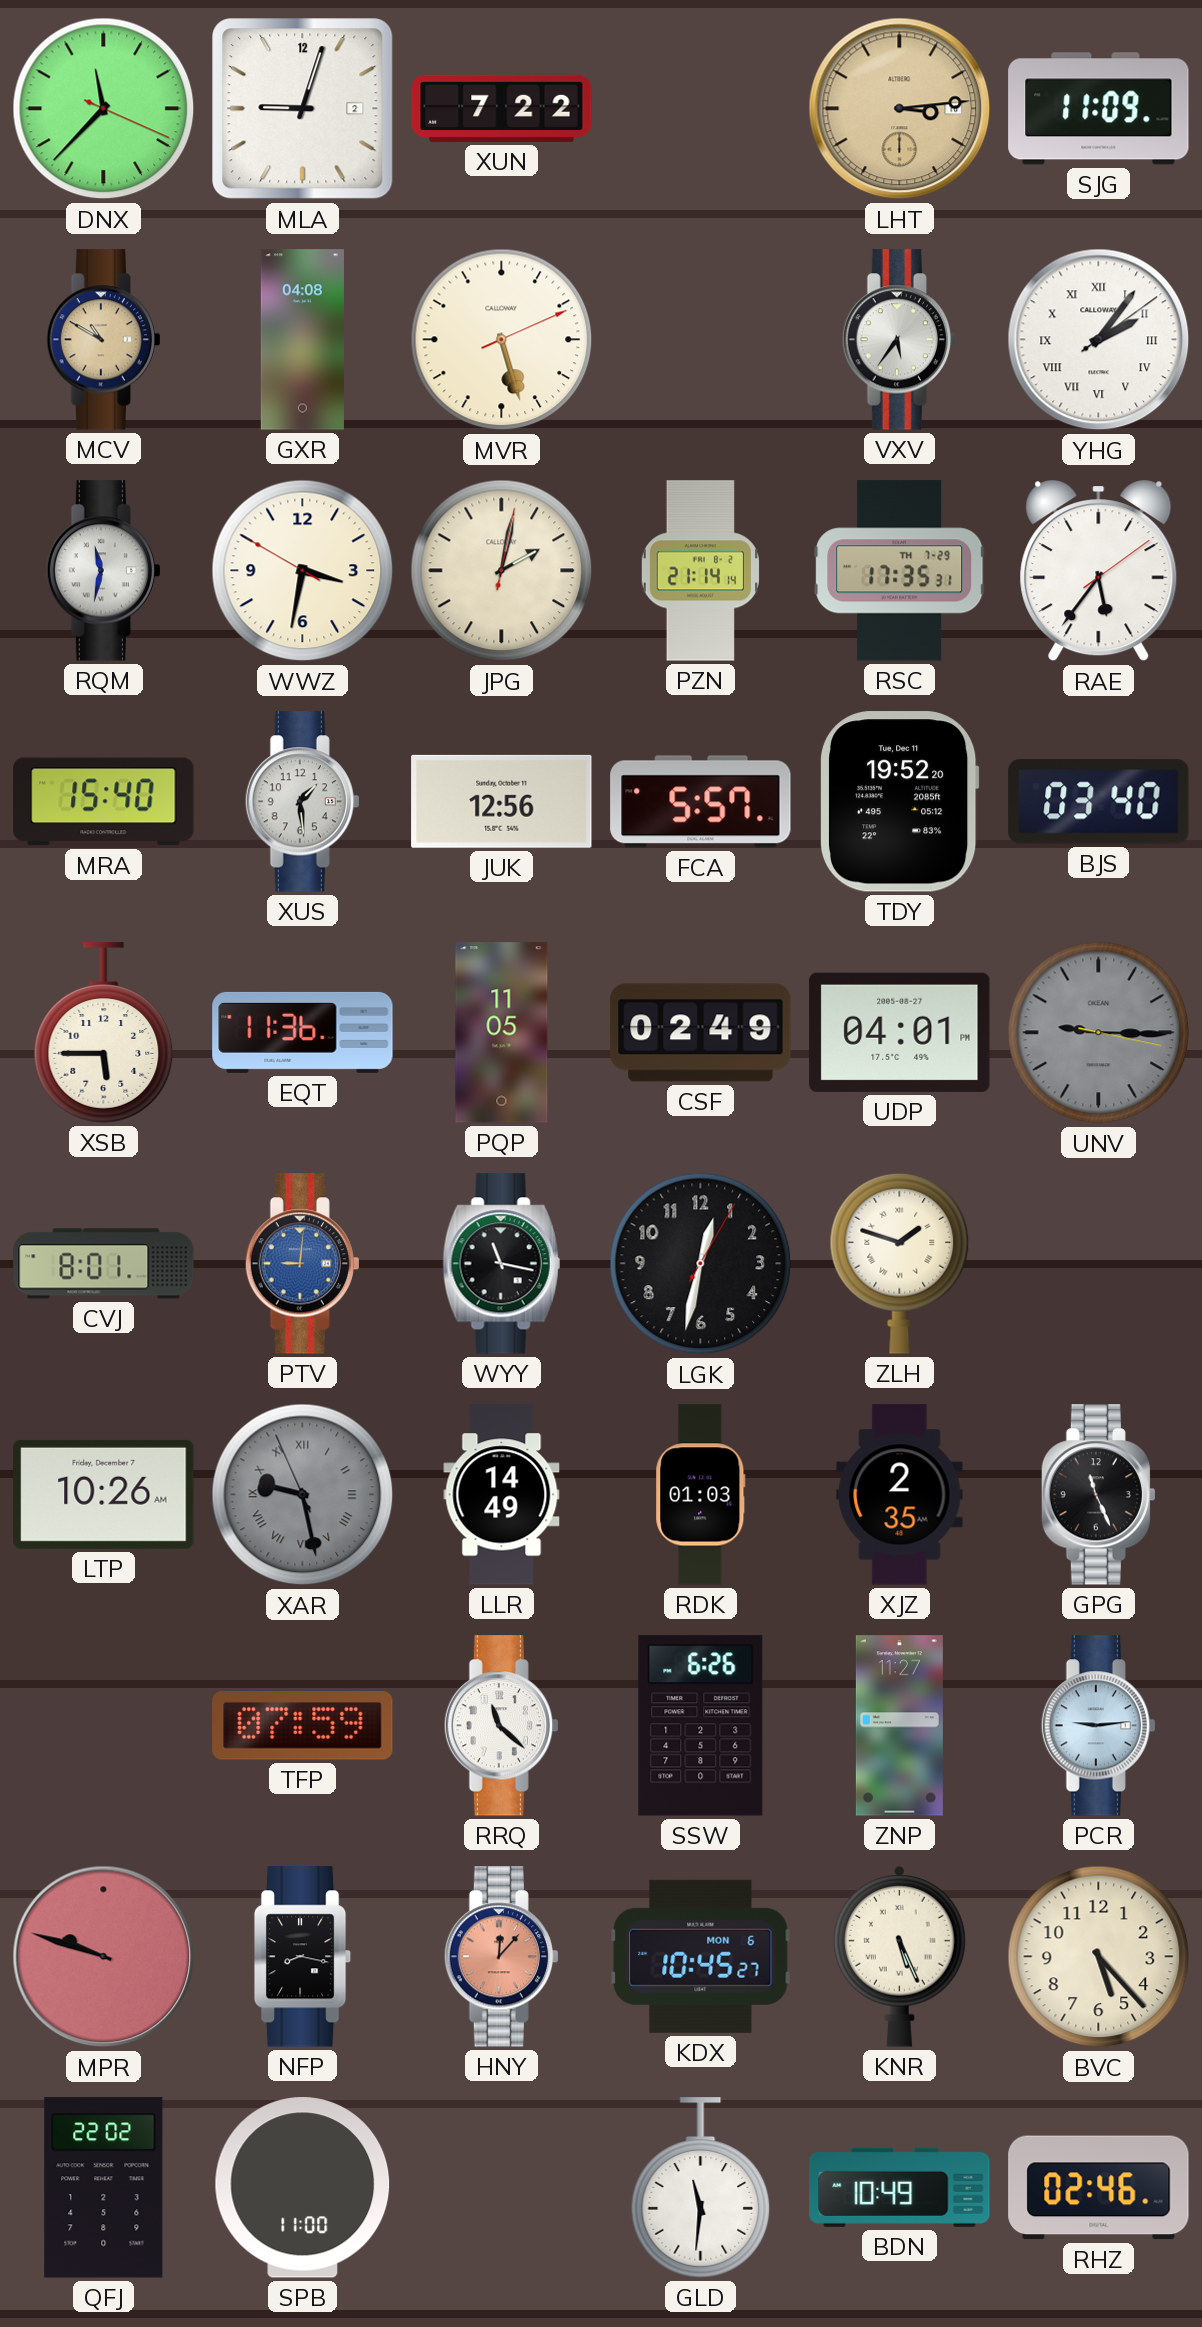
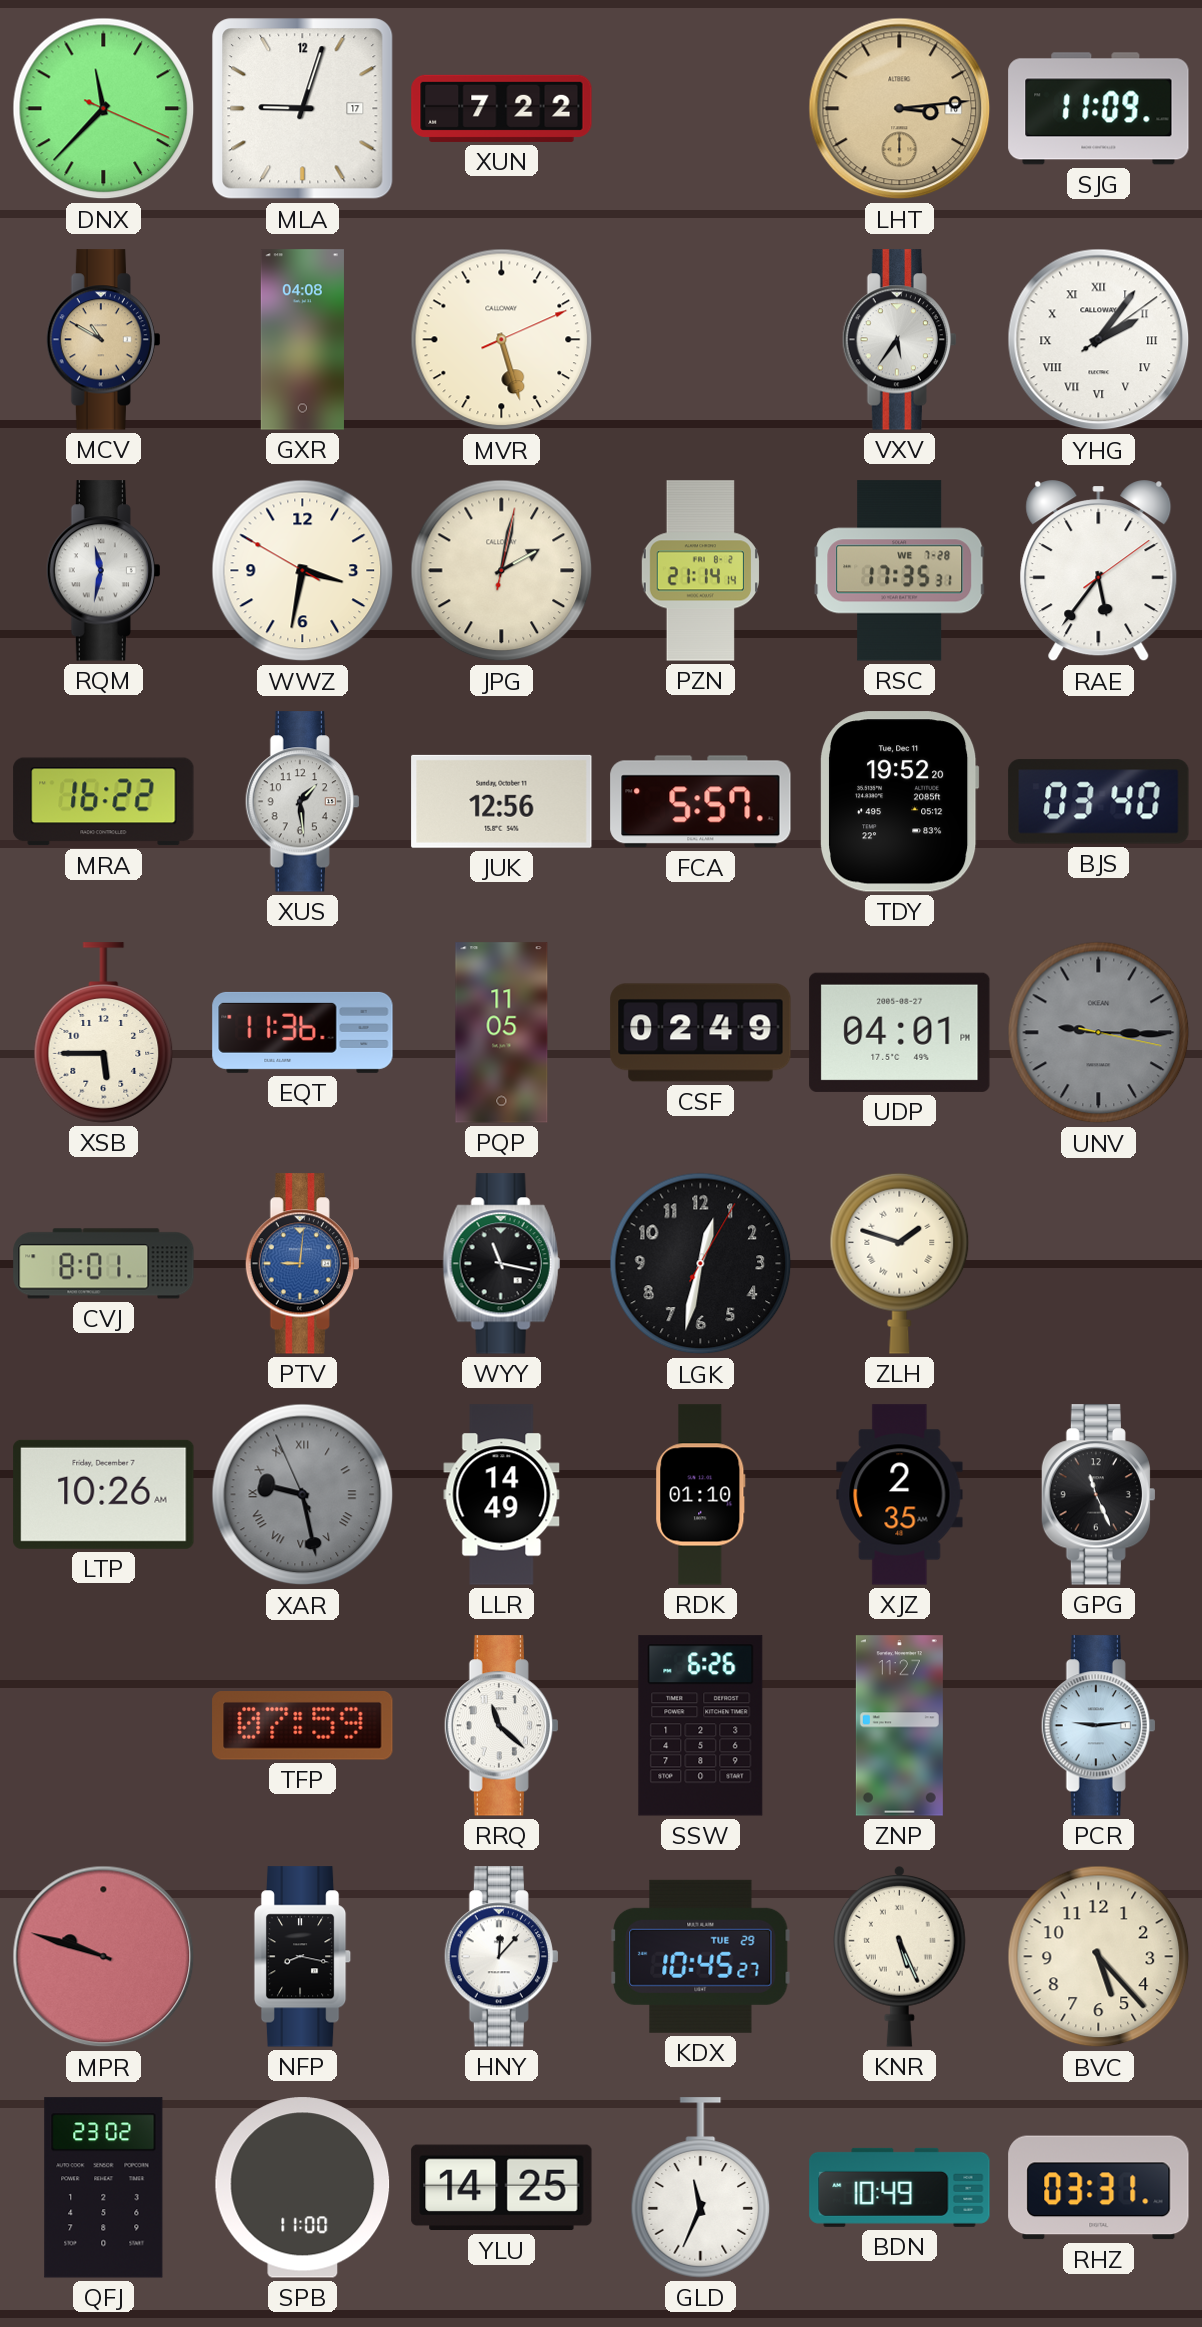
MLA date: 2 -> 17 (303, 109)
RSC date: TH 7-29 -> WE 7-28 (900, 571)
MRA: 15:40 -> 16:22 (104, 802)
RDK: 01:03 -> 01:10 (701, 1495)
HNY dial: salmon -> white (501, 1957)
KDX date: MON 6 -> TUE 29 (701, 1956)
QFJ: 22:02 -> 23:02 (104, 2188)
YLU: none -> 14:25 (502, 2188)
GLD: 11:31 -> 11:34 (701, 2188)
RHZ: 02:46 -> 03:31 (1099, 2188)
